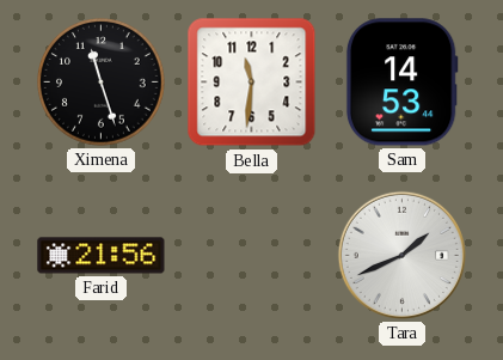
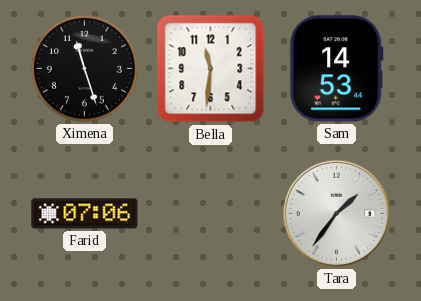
Farid: 21:56 -> 07:06 (85, 214)
Tara: 1:41 -> 1:36 (336, 213)
